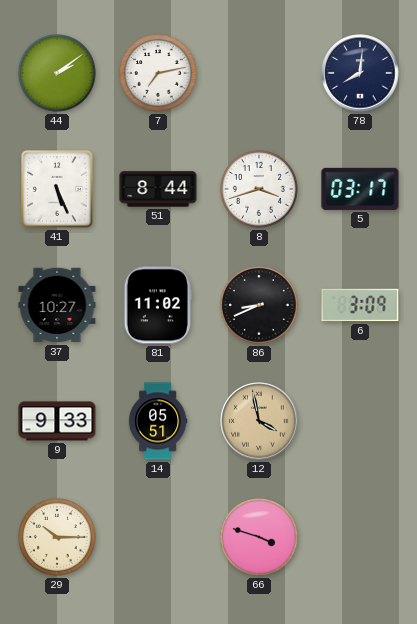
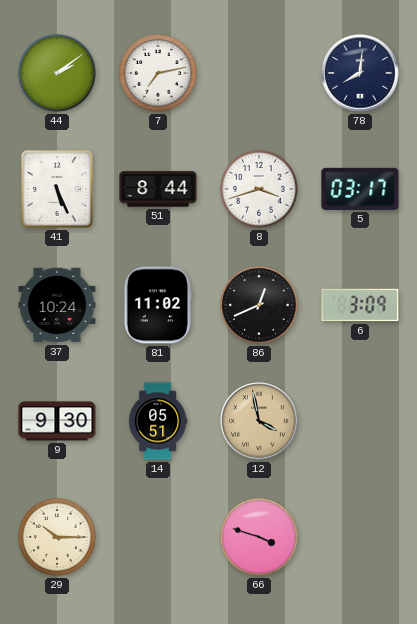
37: 10:27 -> 10:24 (57, 305)
86: 8:41 -> 12:41 (260, 306)
9: 9:33 -> 9:30 (57, 421)
